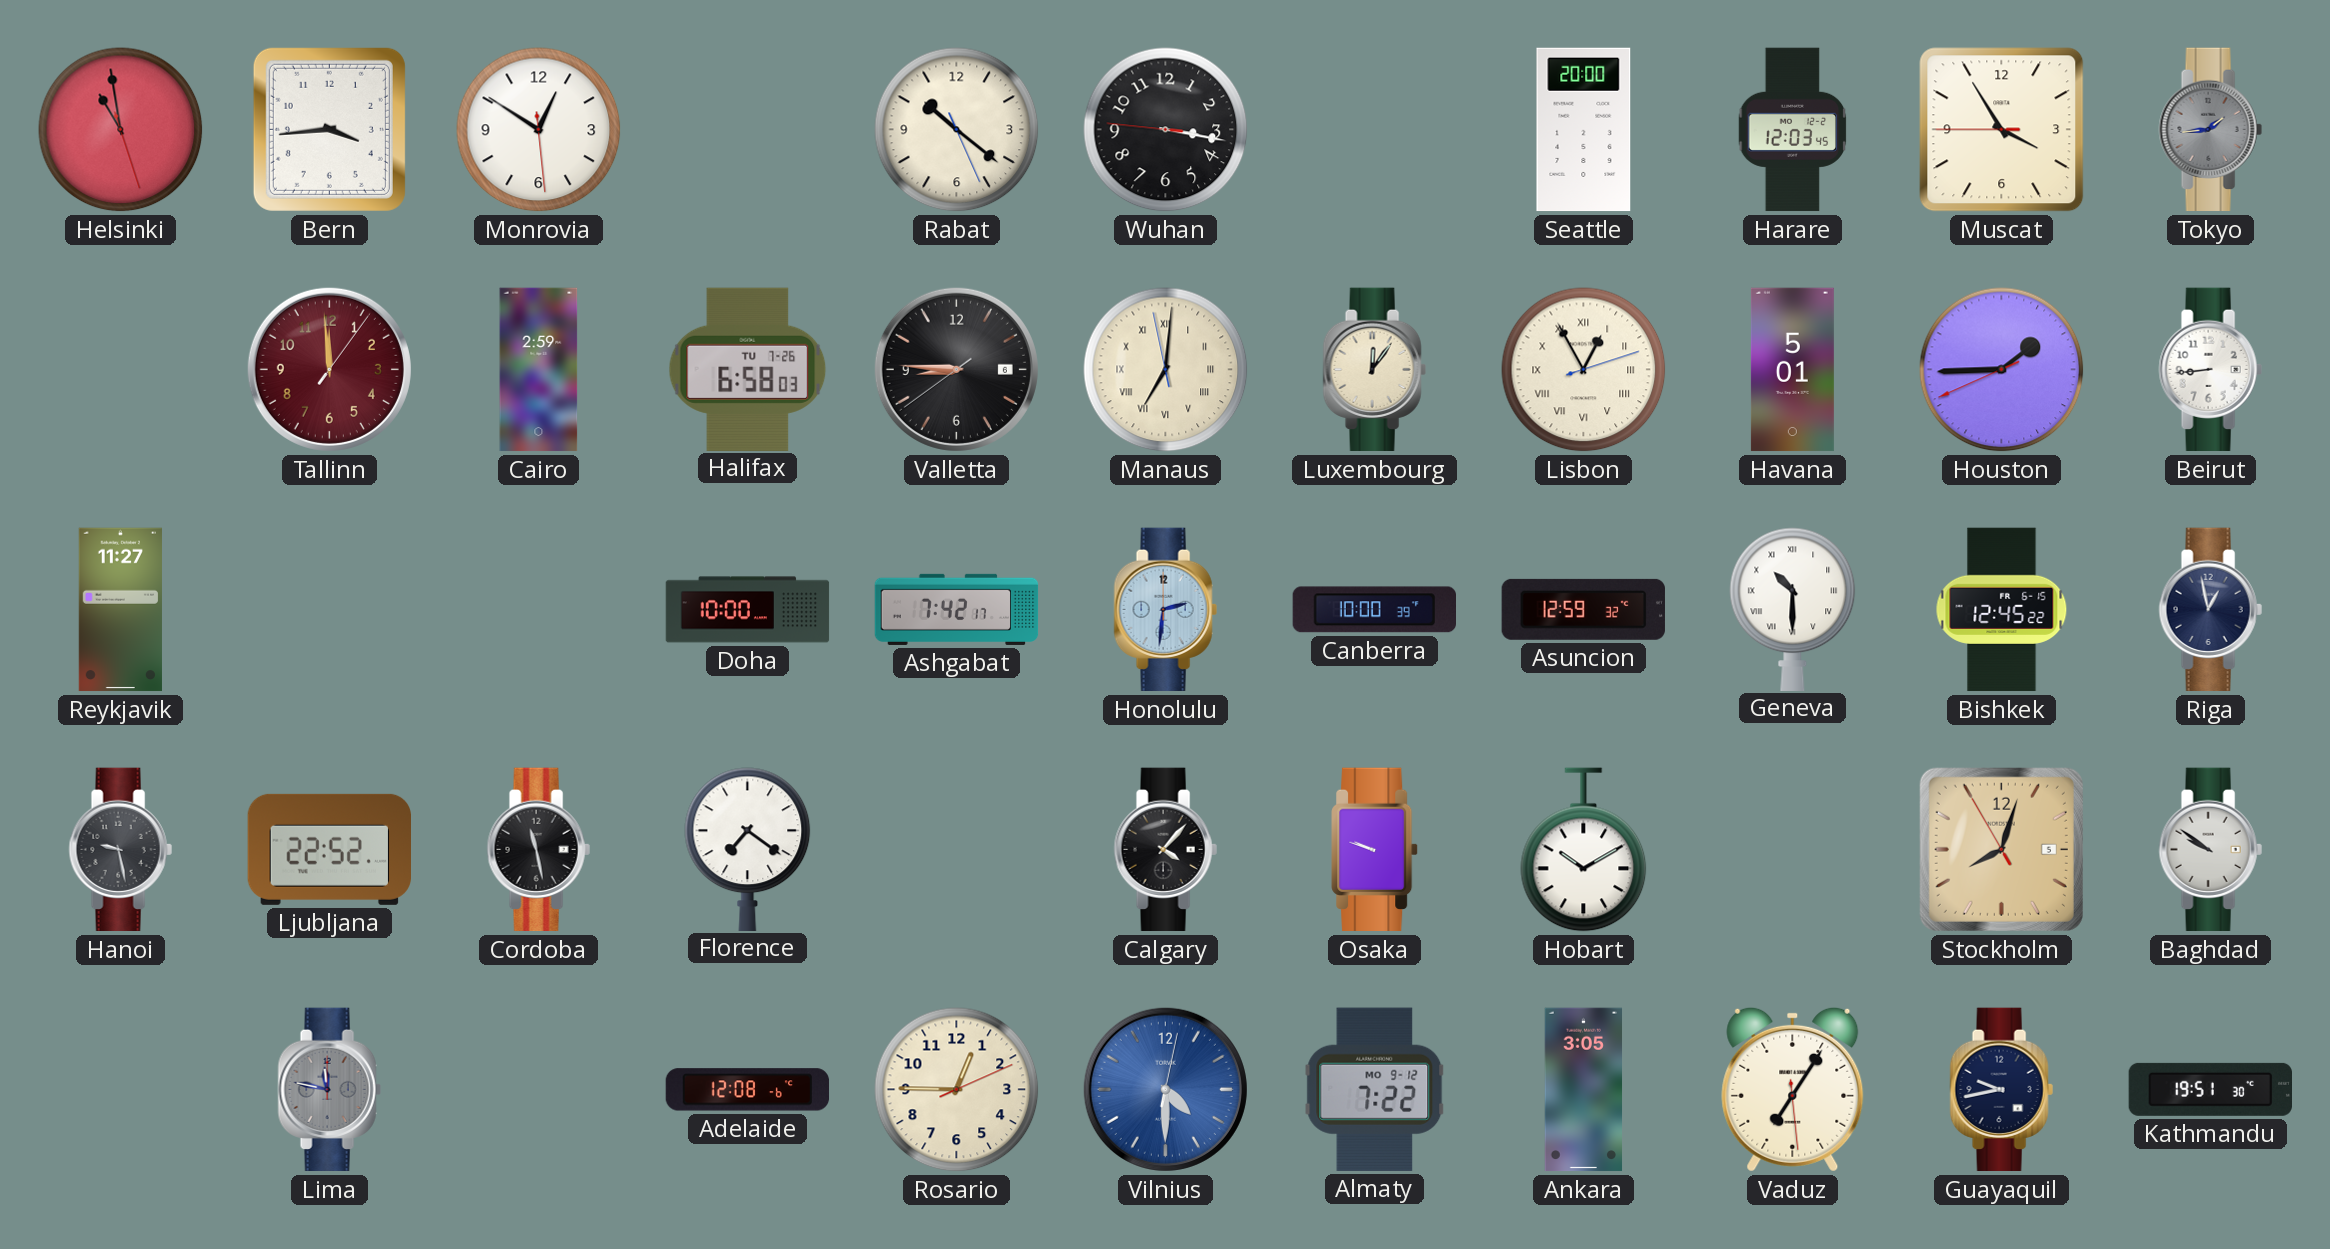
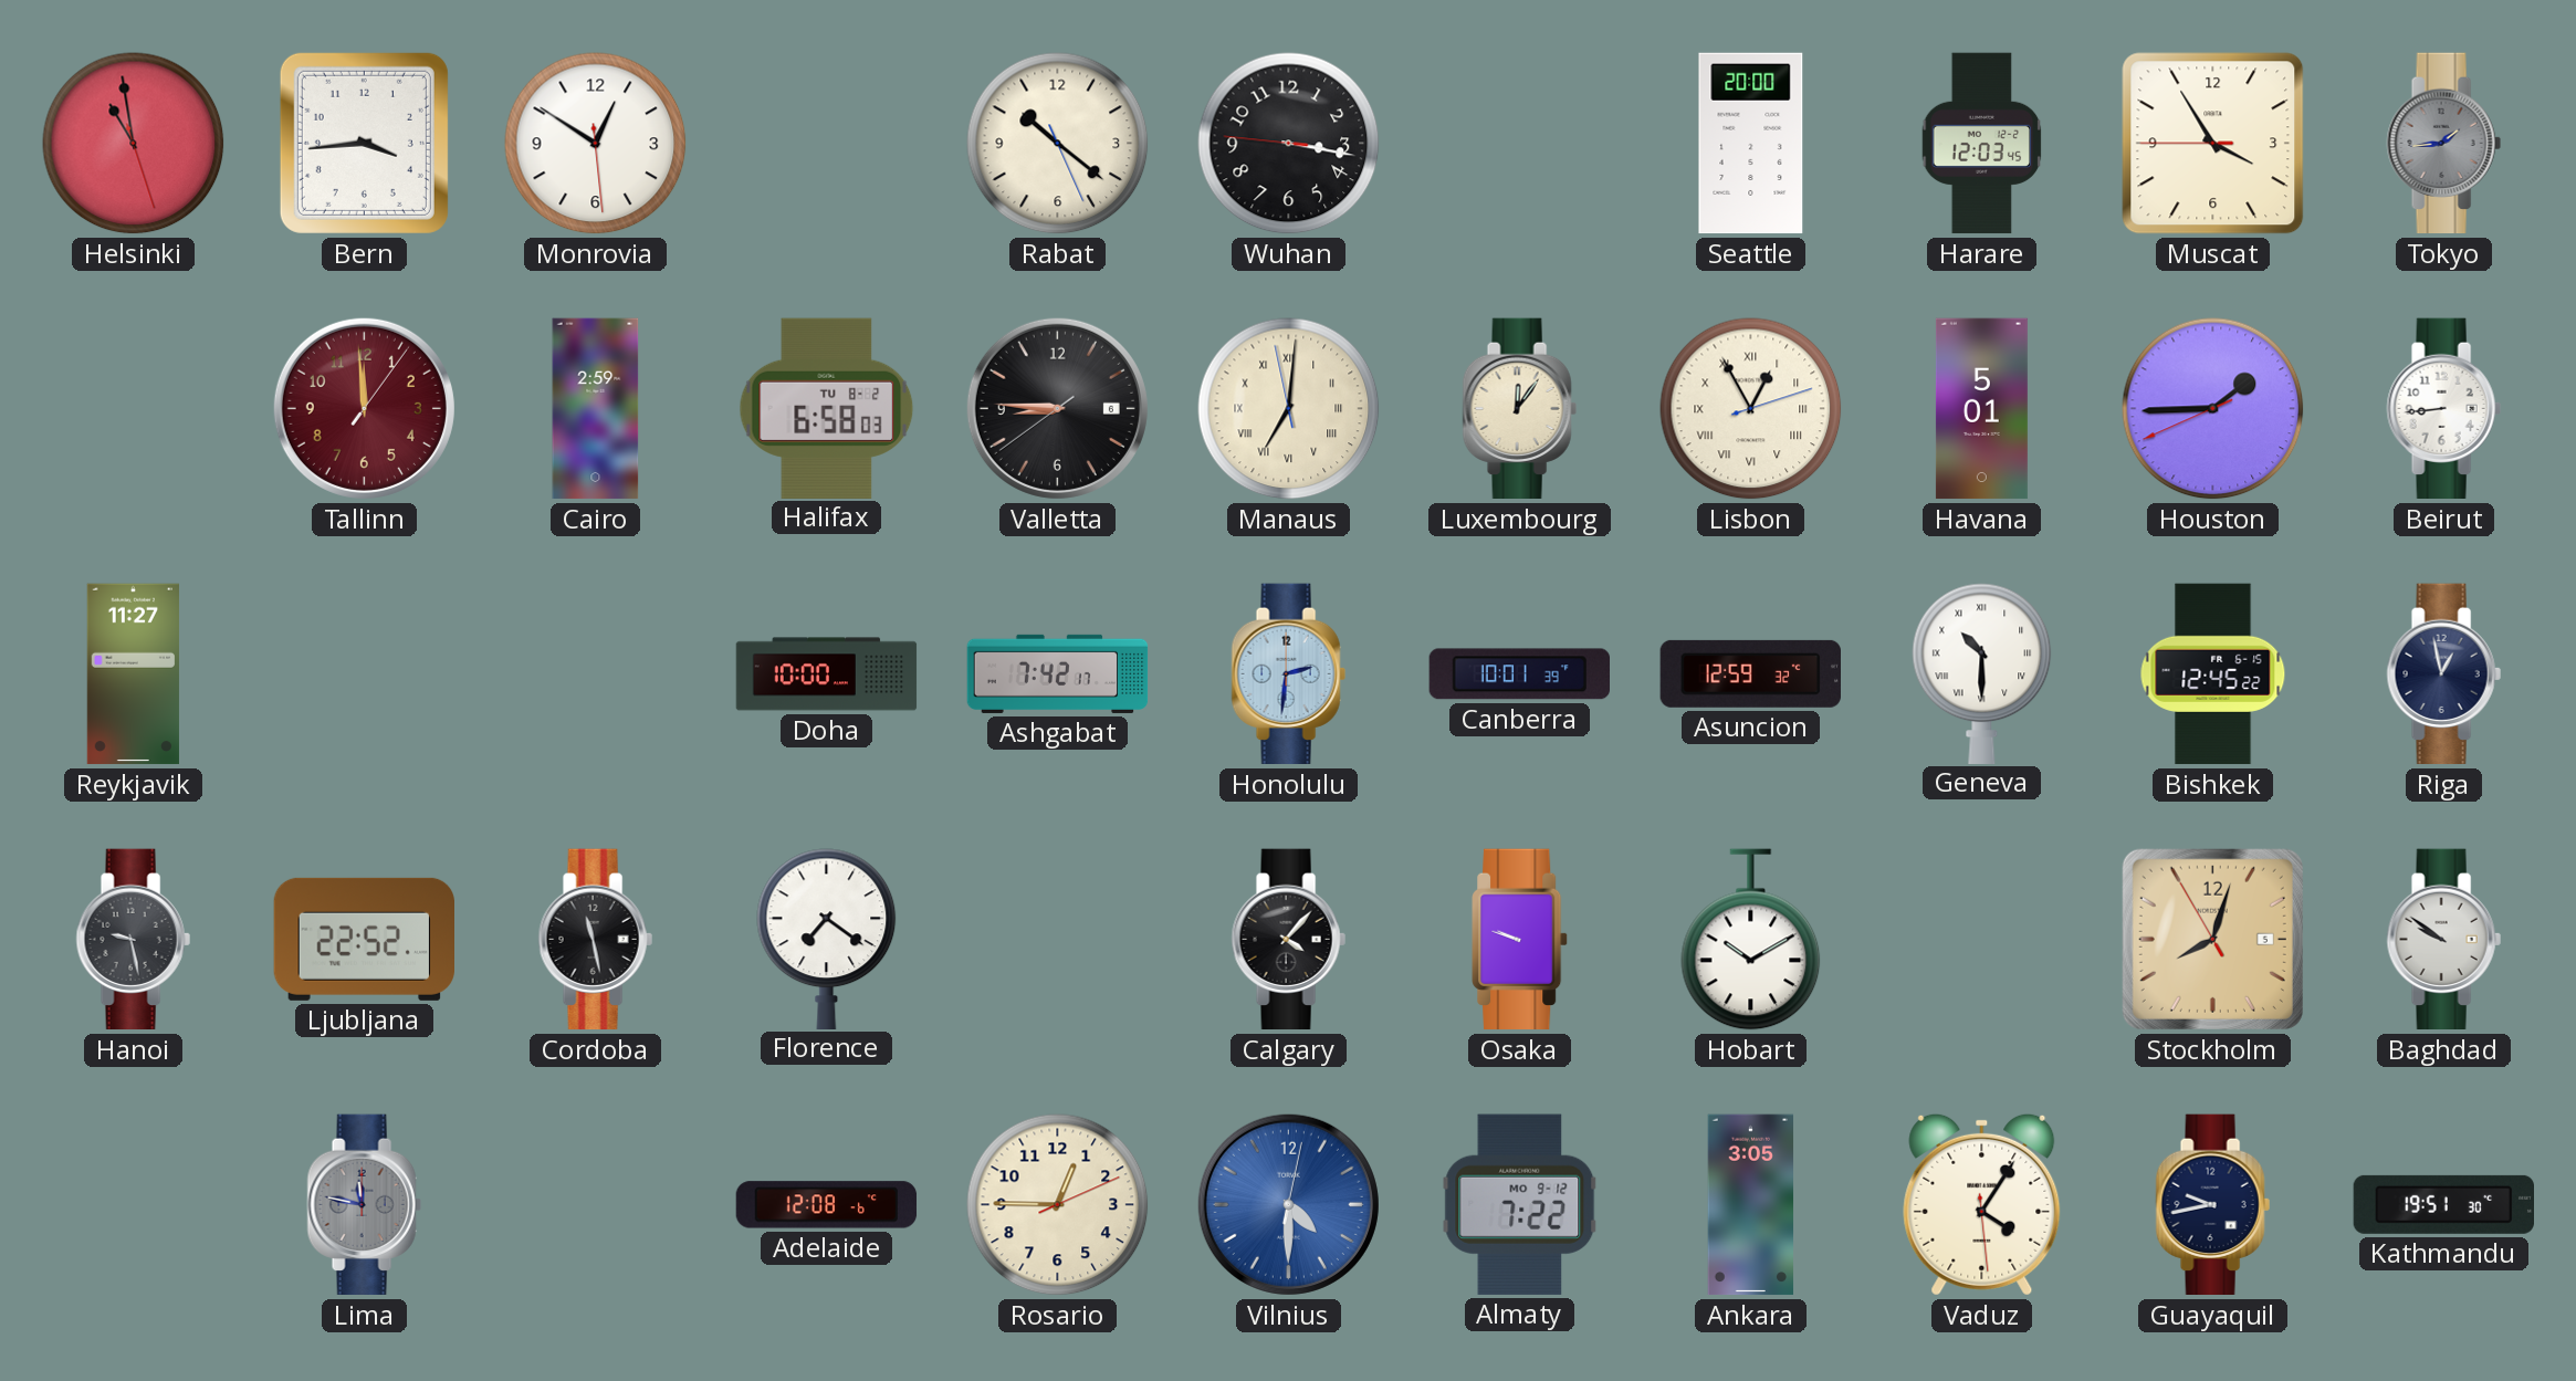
Halifax date: TU 7-26 -> TU 8-2 (827, 408)
Canberra: 10:00 -> 10:01 (1519, 674)
Vaduz: 7:05 -> 4:05 (1982, 1204)
